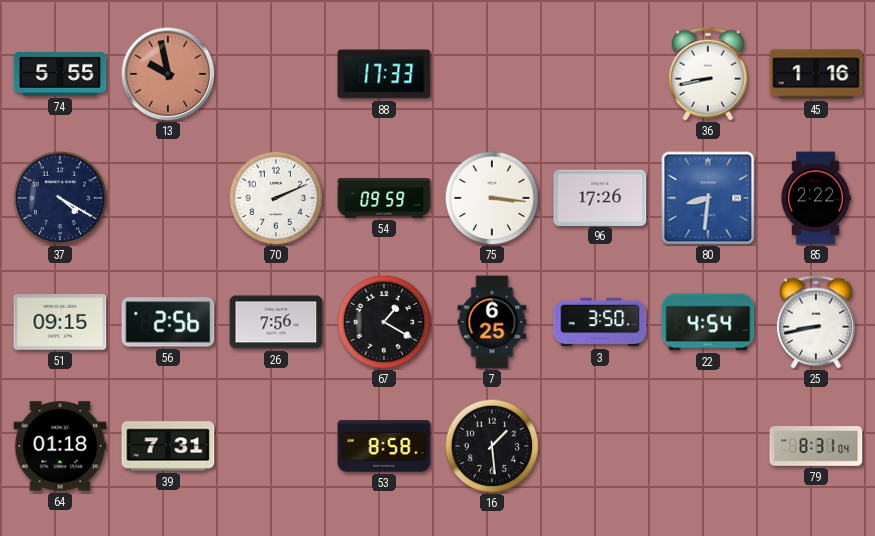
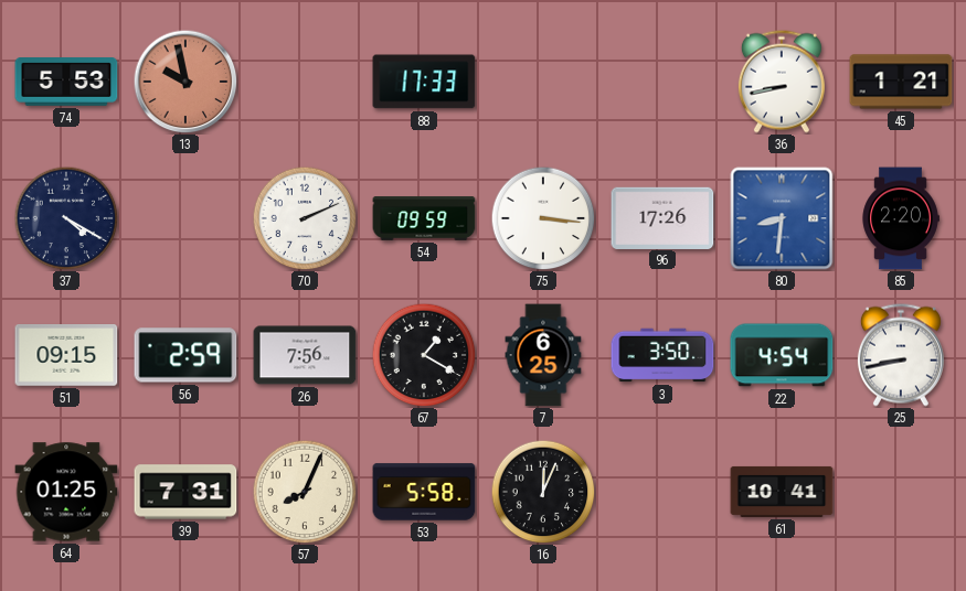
74: 5:55 -> 5:53 (66, 83)
45: 1:16 -> 1:21 (901, 82)
85: 2:22 -> 2:20 (901, 218)
56: 2:56 -> 2:59 (185, 355)
64: 01:18 -> 01:25 (66, 492)
57: none -> 8:04 (305, 492)
53: 8:58 -> 5:58 (424, 492)
16: 1:29 -> 12:04 (543, 492)
61: none -> 10:41 (782, 492)
79: 8:31 -> none (816, 446)
